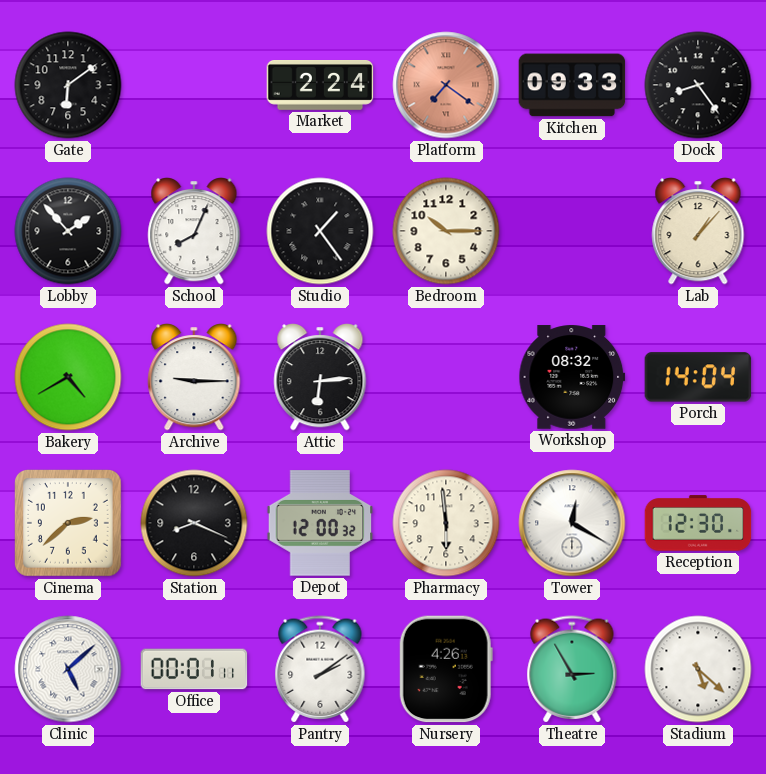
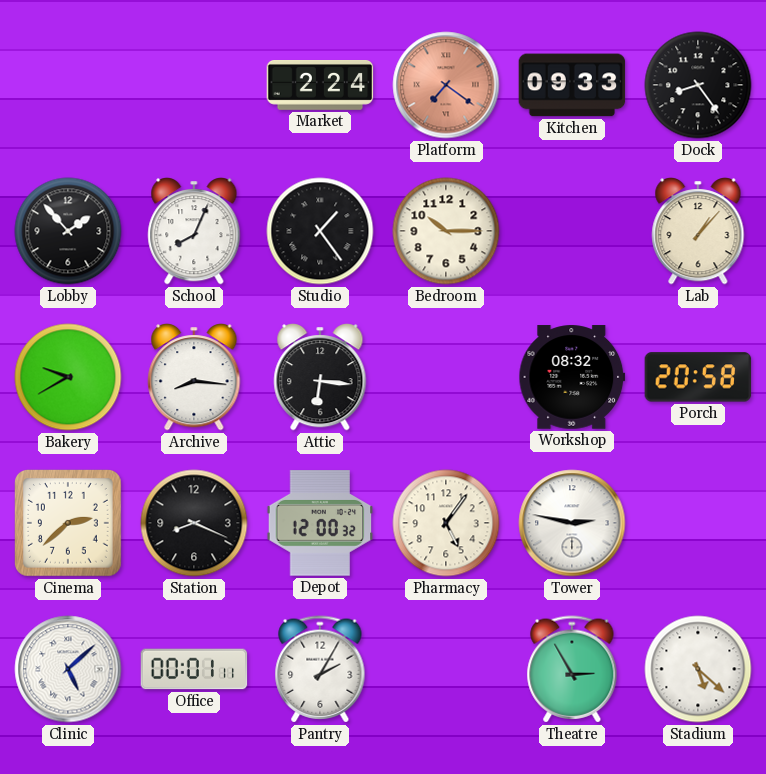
Gate: 6:09 -> none (68, 85)
Bakery: 4:40 -> 9:40 (68, 377)
Archive: 9:15 -> 8:16 (194, 377)
Attic: 6:14 -> 6:16 (320, 377)
Porch: 14:04 -> 20:58 (698, 377)
Pharmacy: 5:59 -> 5:06 (446, 523)
Tower: 12:20 -> 2:47 (572, 523)
Reception: 12:30 -> none (698, 523)
Pantry: 2:09 -> 2:05 (320, 669)
Nursery: 4:26 -> none (446, 669)
